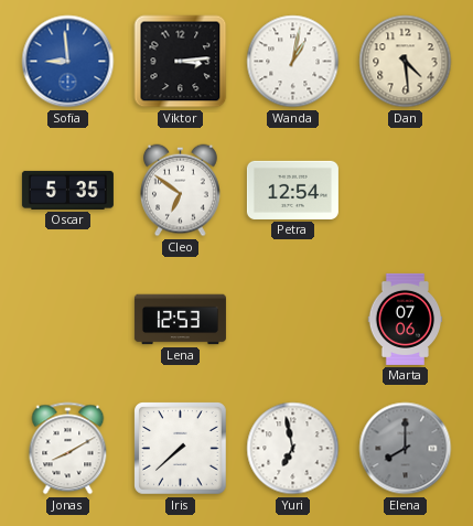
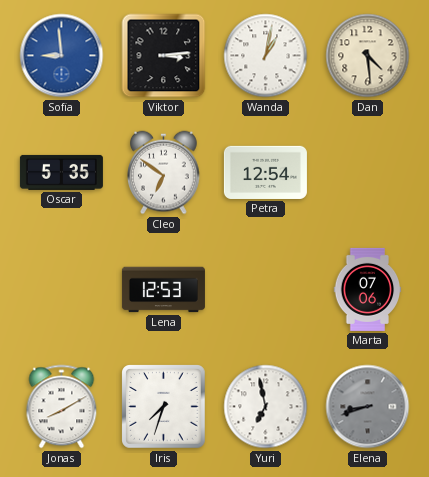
Iris: 7:38 -> 7:33 (164, 407)
Elena: 8:00 -> 8:42 (368, 407)
